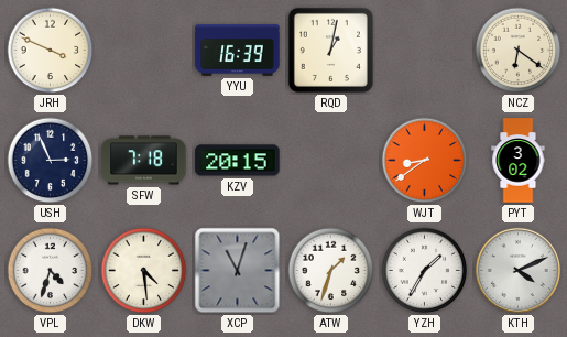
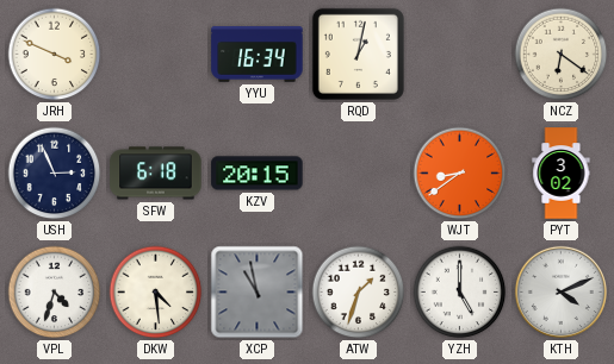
YYU: 16:39 -> 16:34 (258, 55)
SFW: 7:18 -> 6:18 (156, 174)
XCP: 11:03 -> 10:58 (258, 293)
YZH: 1:35 -> 5:00 (460, 293)
